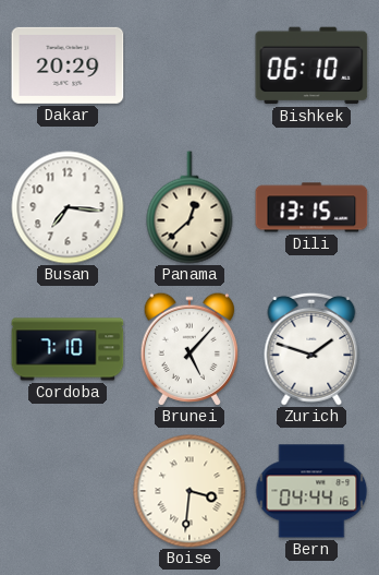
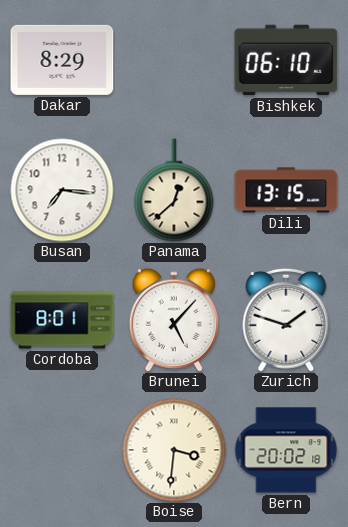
Dakar: 20:29 -> 8:29 (62, 60)
Cordoba: 7:10 -> 8:01 (62, 320)
Bern: 04:44 -> 20:02 (286, 450)
